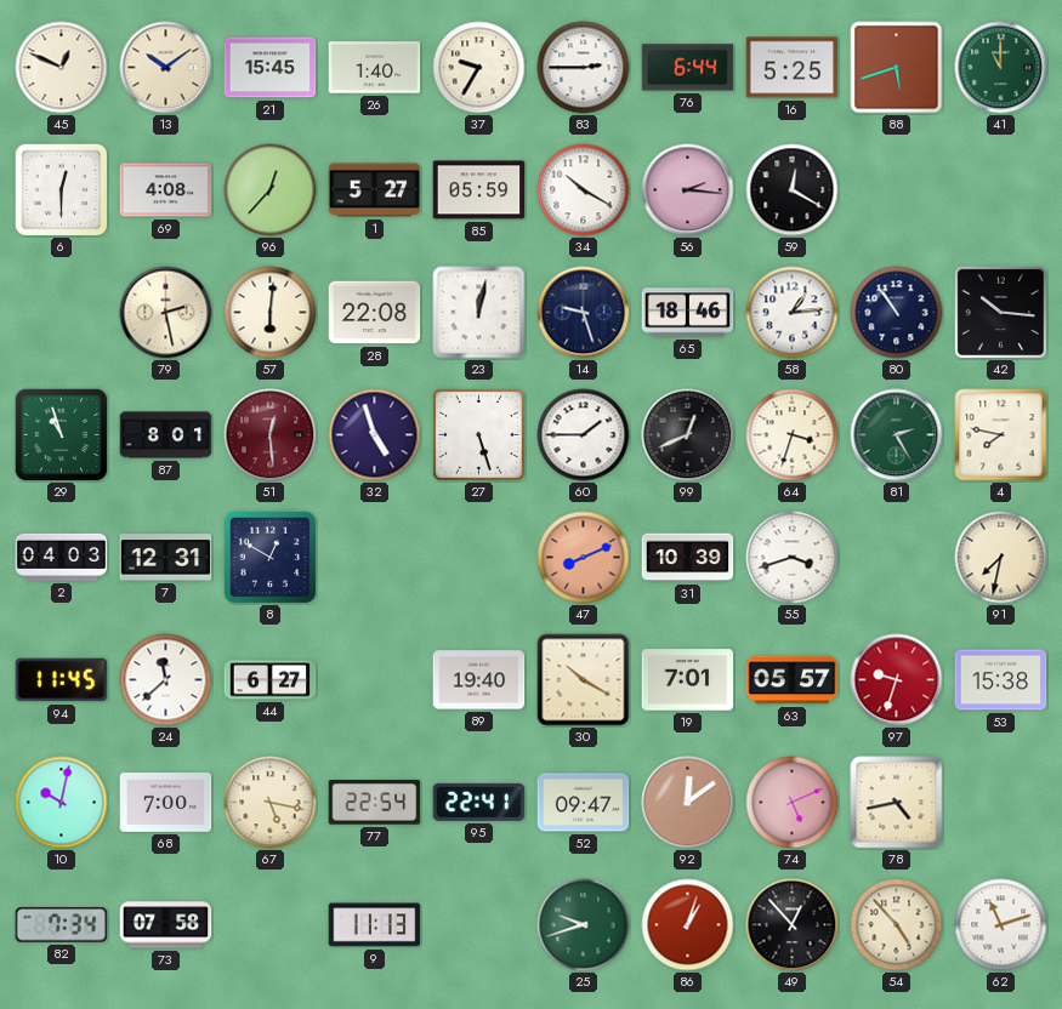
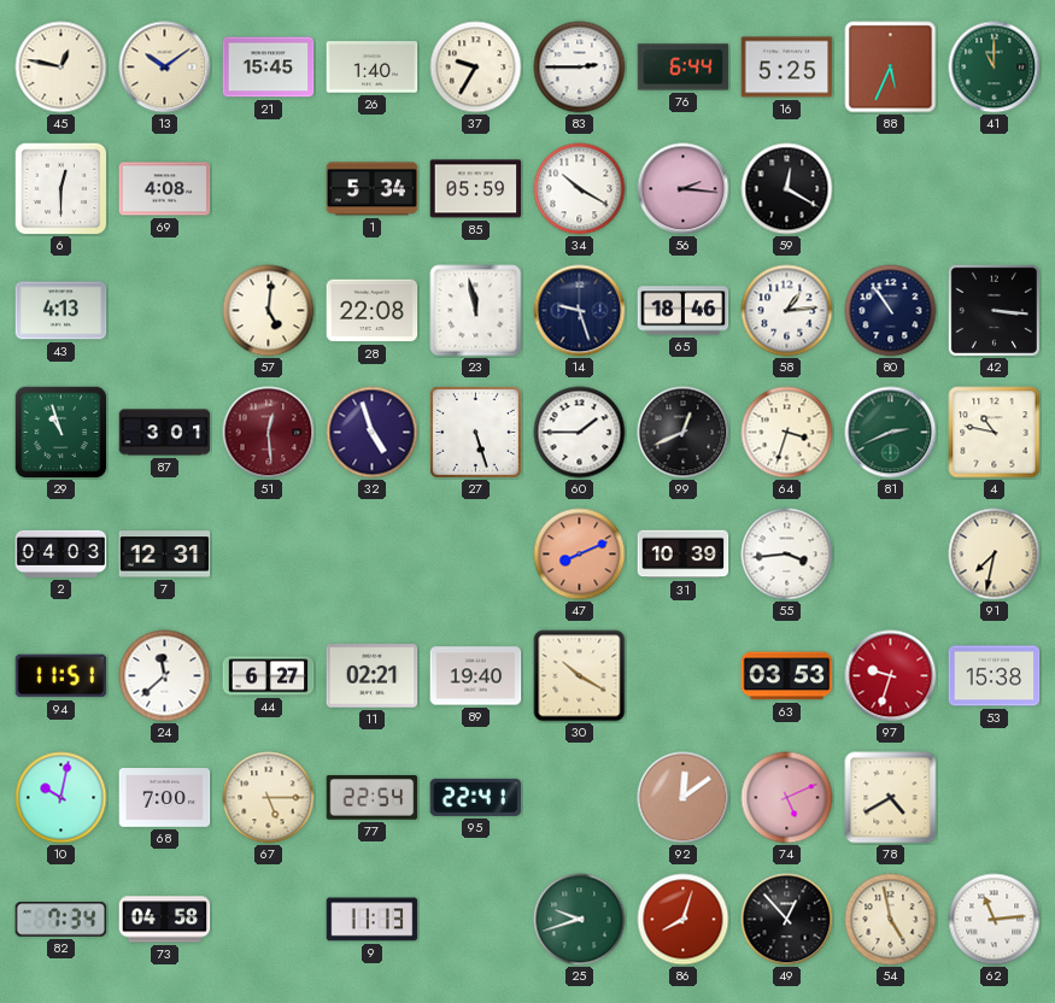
45: 12:49 -> 12:47 (61, 68)
88: 5:42 -> 5:34 (891, 68)
96: 12:37 -> none (271, 190)
1: 5:27 -> 5:34 (373, 189)
43: none -> 4:13 (61, 311)
79: 2:28 -> none (166, 313)
57: 6:01 -> 5:01 (269, 311)
23: 12:02 -> 11:58 (476, 311)
42: 10:16 -> 3:16 (994, 310)
87: 8:01 -> 3:01 (165, 433)
81: 2:25 -> 2:41 (891, 433)
4: 7:47 -> 10:47 (995, 433)
8: 12:50 -> none (269, 557)
55: 3:42 -> 3:44 (787, 555)
94: 11:45 -> 11:51 (61, 676)
11: none -> 02:21 (373, 676)
19: 7:01 -> none (688, 680)
63: 05:57 -> 03:53 (787, 676)
67: 5:17 -> 5:15 (269, 798)
52: 09:47 -> none (584, 803)
78: 4:43 -> 4:40 (891, 798)
73: 07:58 -> 04:58 (165, 920)
86: 1:03 -> 8:03 (684, 920)
54: 4:53 -> 4:58 (891, 920)
62: 11:12 -> 11:14 (995, 920)
